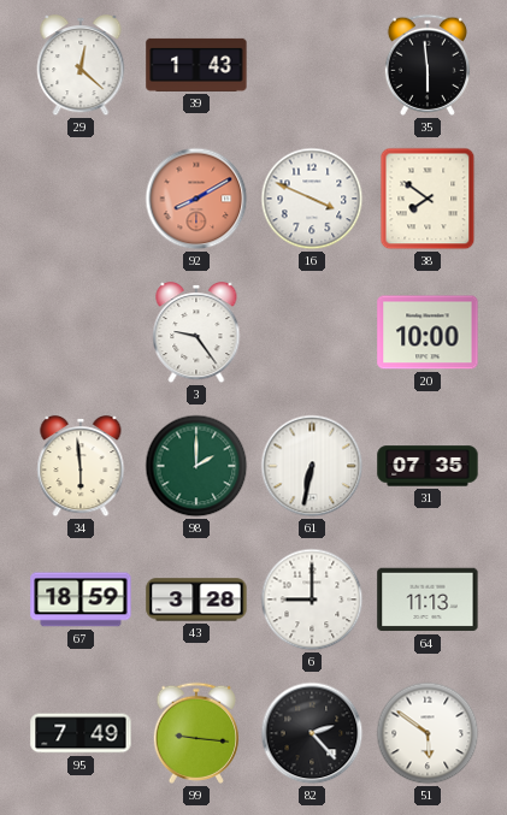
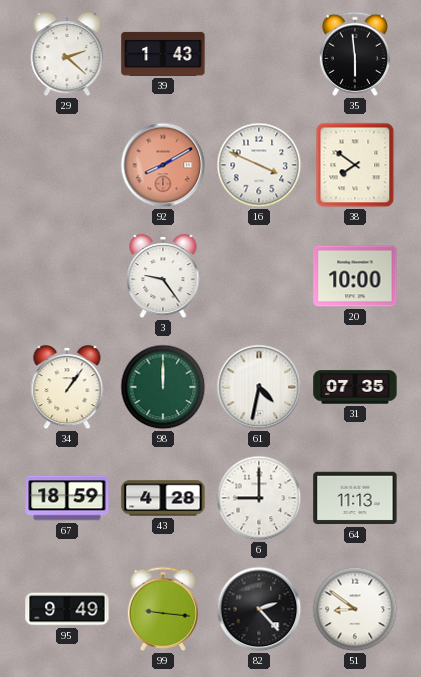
29: 12:22 -> 2:22 (67, 55)
34: 5:59 -> 1:06 (67, 388)
98: 2:00 -> 12:00 (163, 387)
61: 6:32 -> 4:32 (259, 387)
43: 3:28 -> 4:28 (163, 498)
95: 7:49 -> 9:49 (67, 609)
51: 5:51 -> 8:51 (355, 609)
